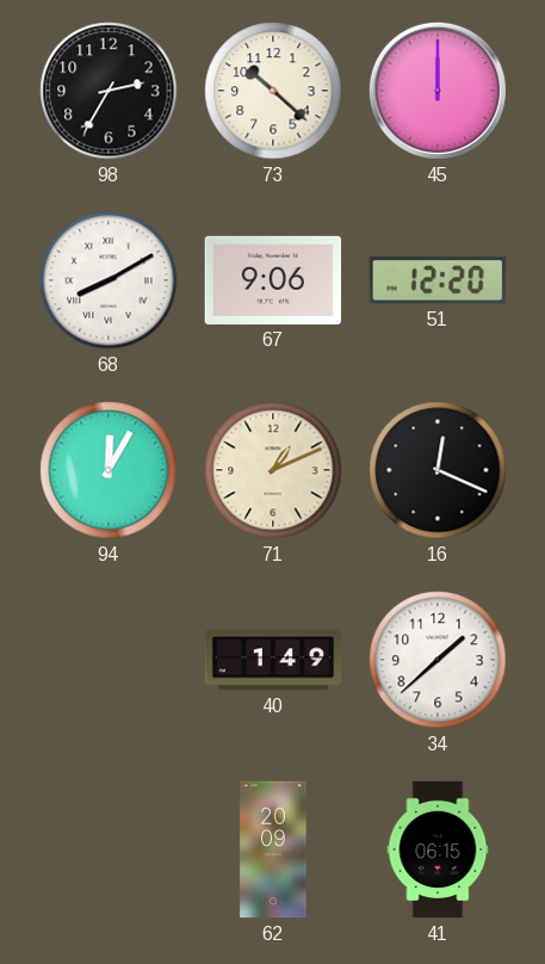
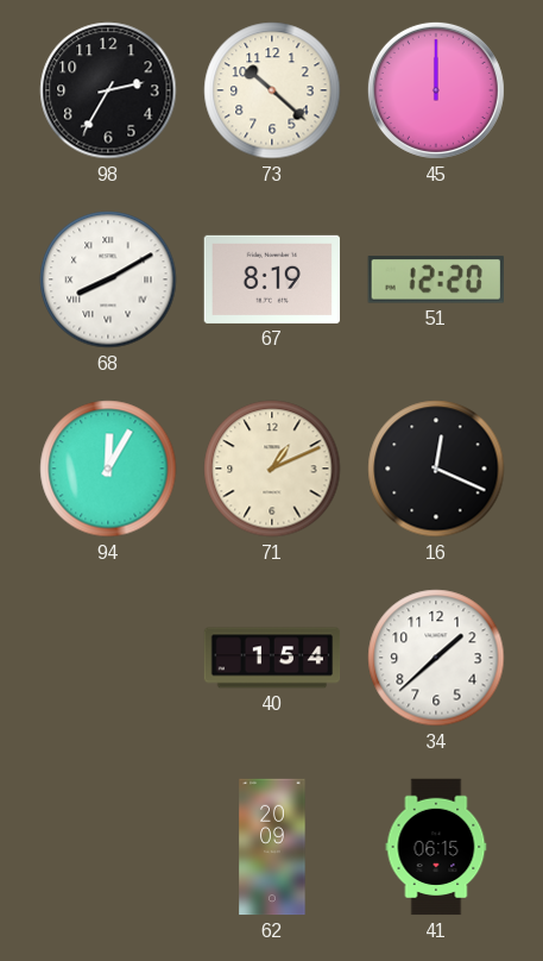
67: 9:06 -> 8:19 (271, 279)
40: 1:49 -> 1:54 (272, 658)
